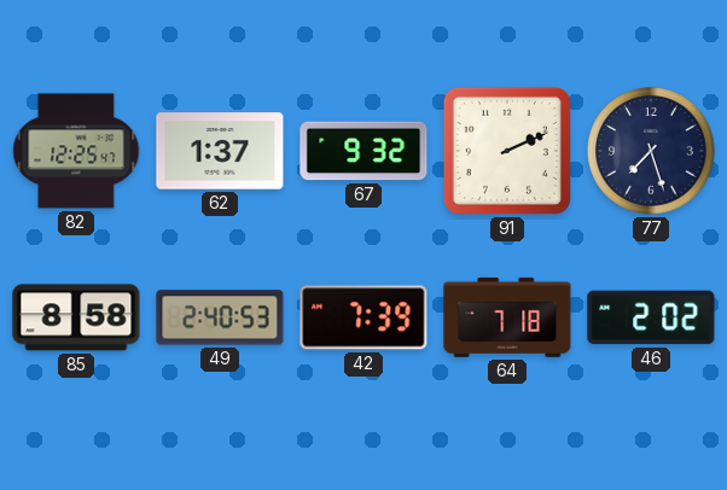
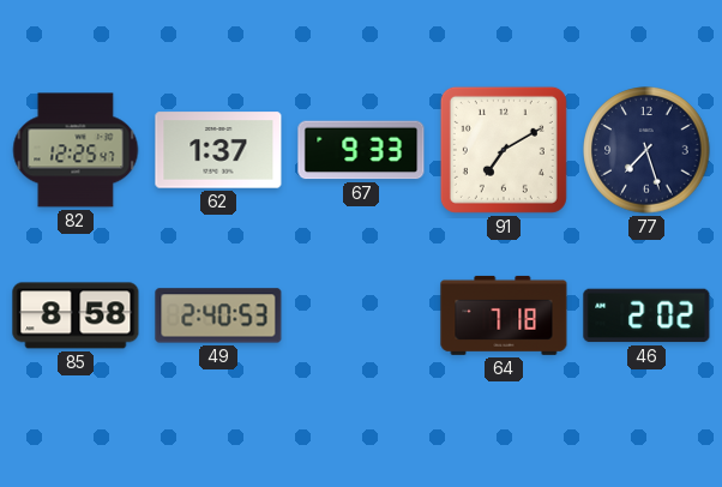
67: 9:32 -> 9:33 (361, 150)
91: 2:11 -> 7:10 (504, 150)
42: 7:39 -> none (363, 317)
